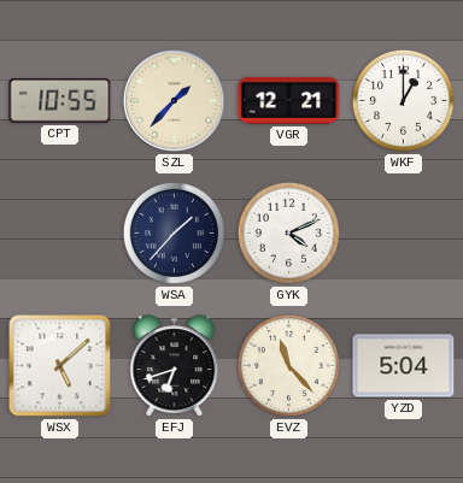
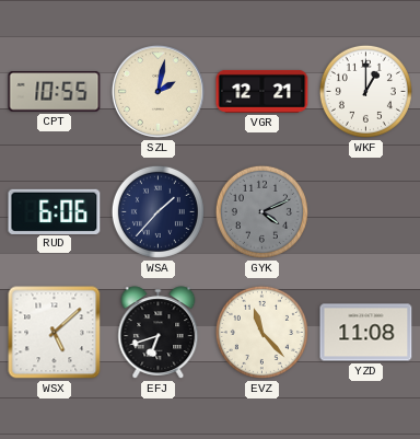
SZL: 1:37 -> 2:02 (157, 91)
RUD: none -> 6:06 (55, 211)
GYK dial: white -> grey (261, 211)
YZD: 5:04 -> 11:08 (366, 333)
